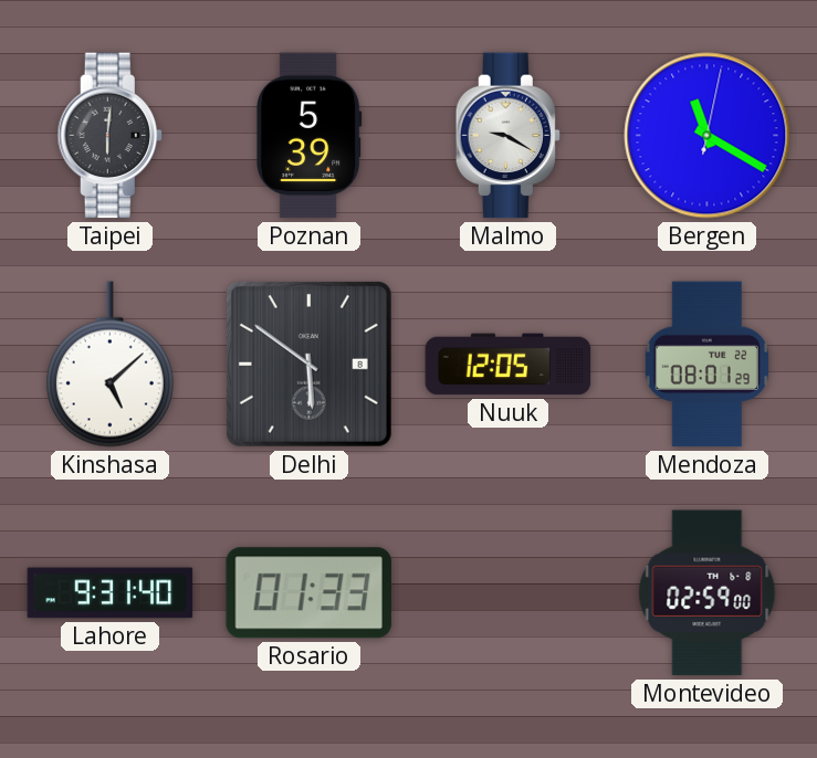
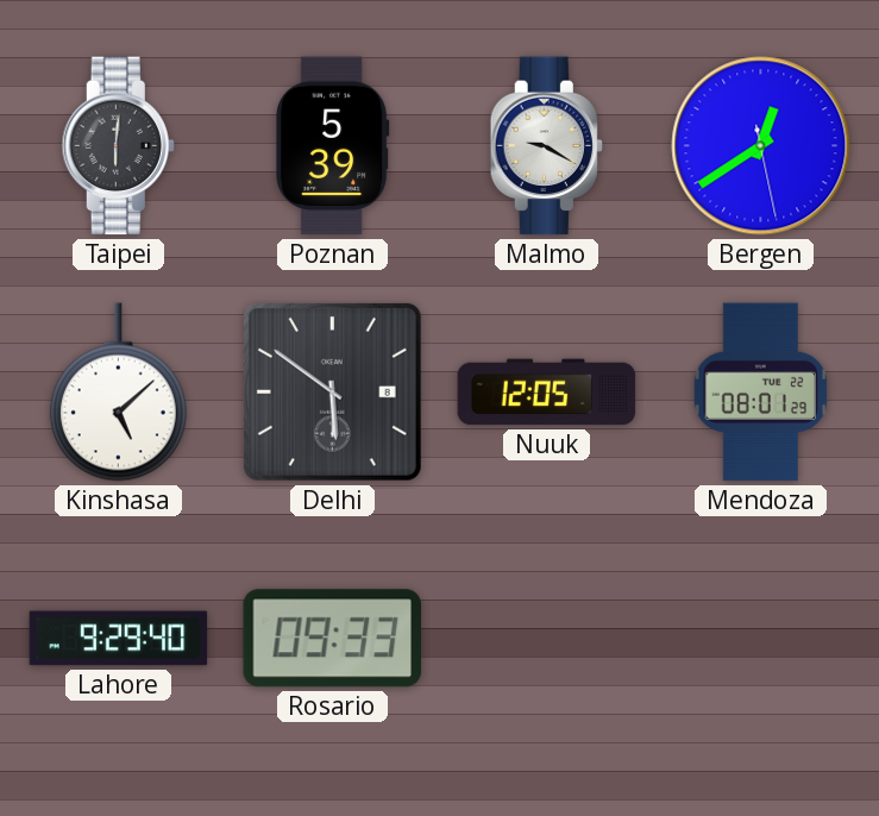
Bergen: 11:20 -> 12:39 (761, 146)
Lahore: 9:31 -> 9:29 (119, 639)
Rosario: 01:33 -> 09:33 (332, 639)
Montevideo: 02:59 -> none (708, 593)
